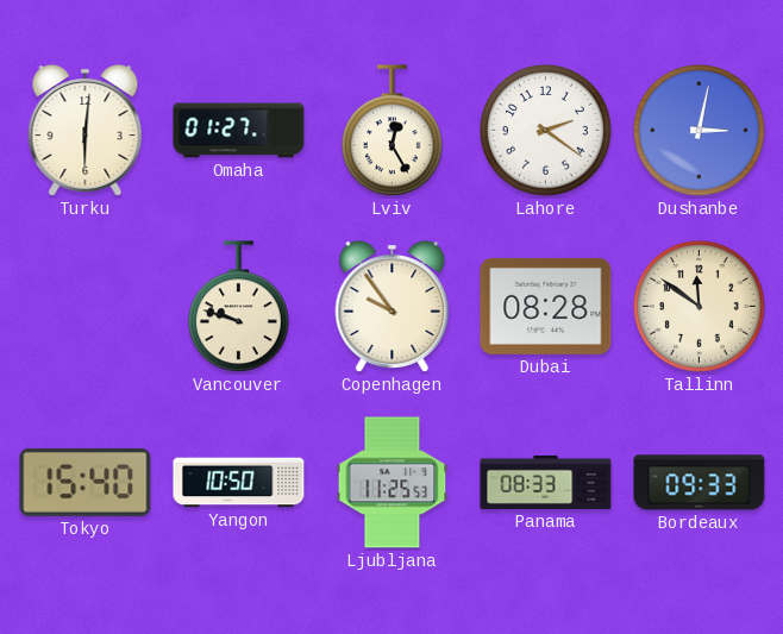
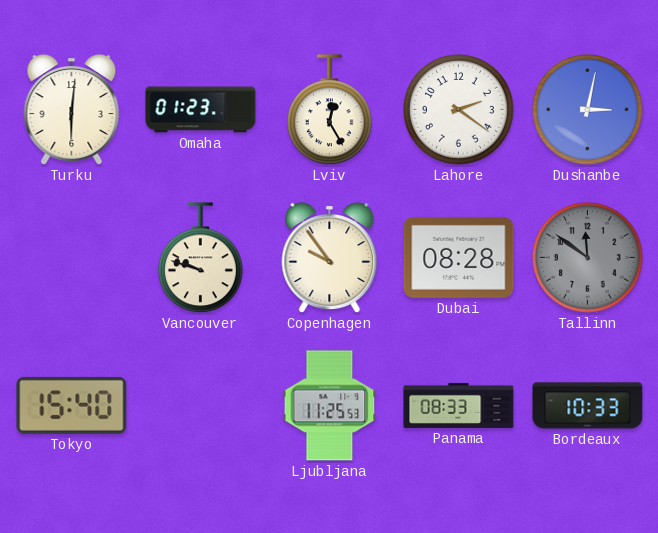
Omaha: 01:27 -> 01:23 (201, 110)
Tallinn dial: cream -> grey (588, 258)
Yangon: 10:50 -> none (239, 483)
Bordeaux: 09:33 -> 10:33 (588, 406)
